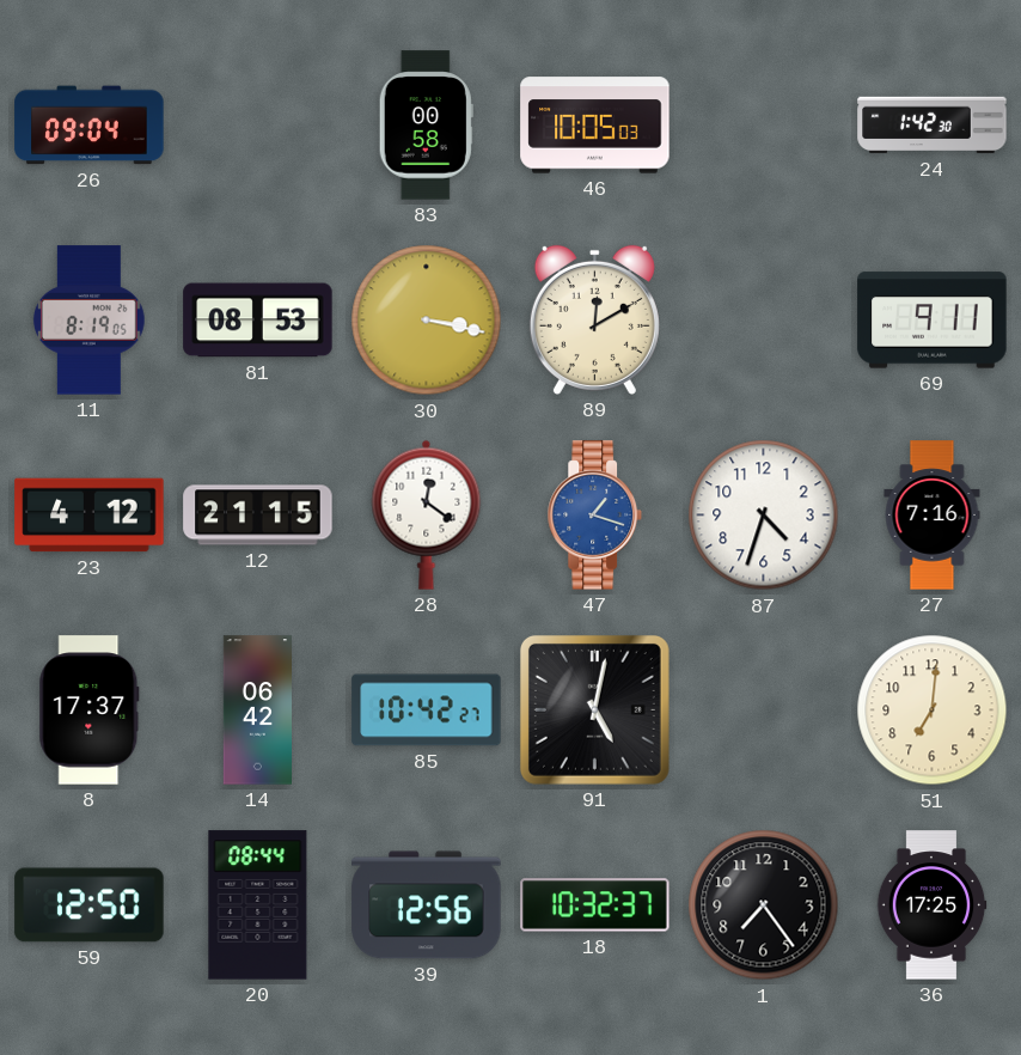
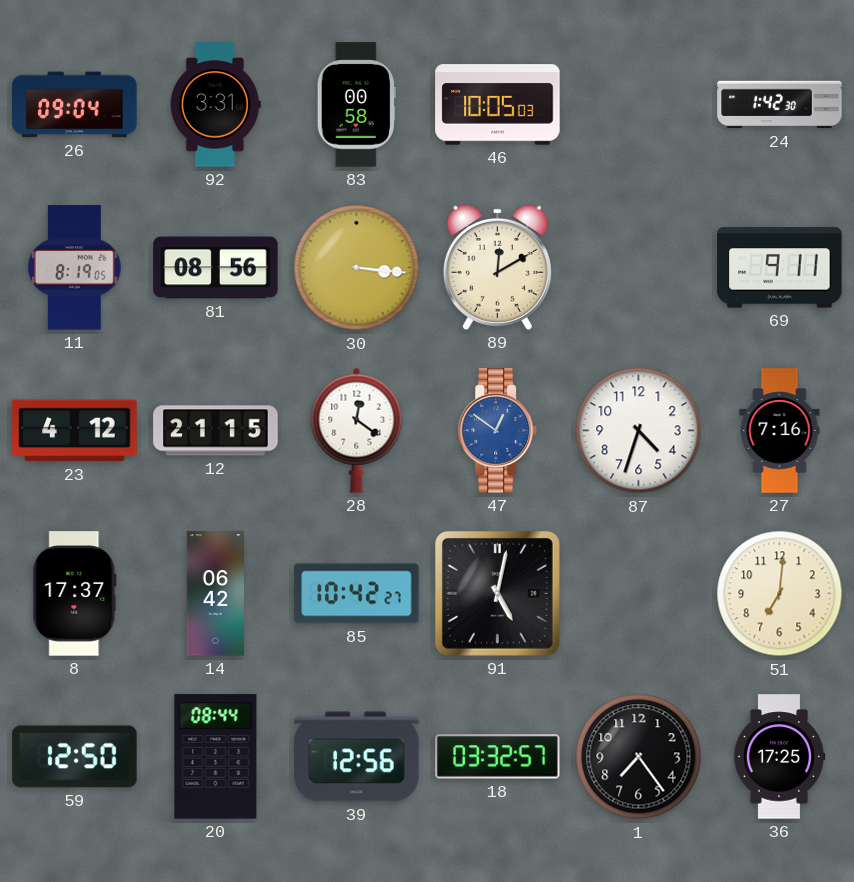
92: none -> 3:31 (215, 105)
81: 08:53 -> 08:56 (216, 268)
30: 3:17 -> 3:16 (357, 268)
47: 1:18 -> 12:51 (497, 431)
18: 10:32 -> 03:32 (498, 757)
